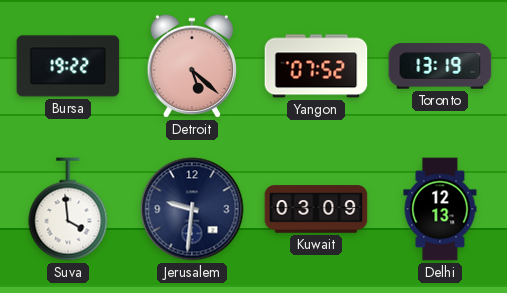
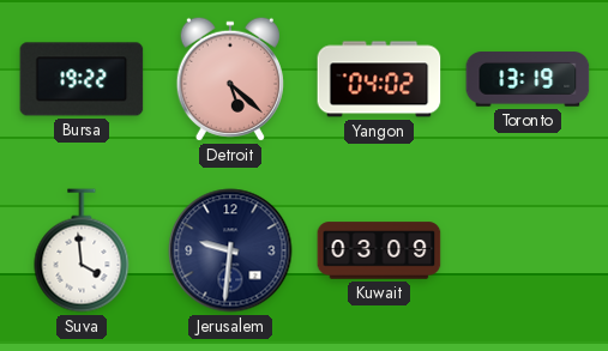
Yangon: 07:52 -> 04:02 (379, 79)
Delhi: 12:13 -> none (440, 209)
